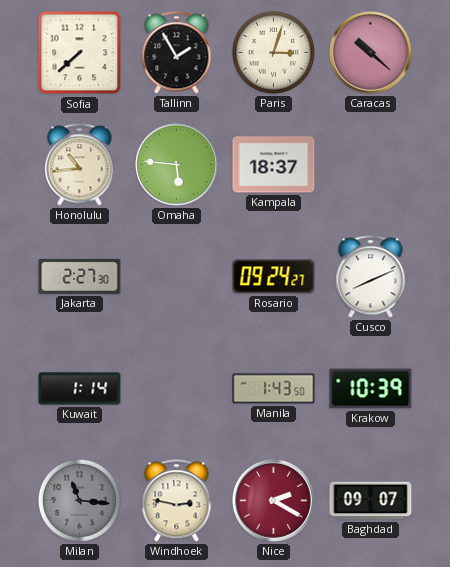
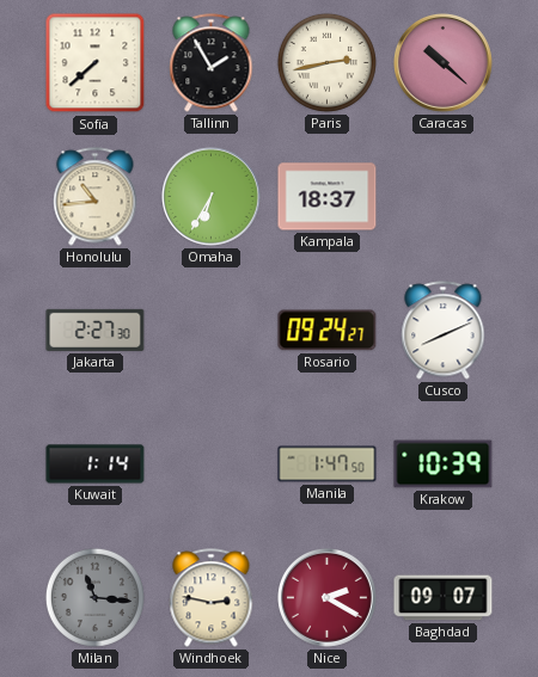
Paris: 3:03 -> 2:43 (326, 62)
Omaha: 5:46 -> 6:35 (212, 197)
Manila: 1:43 -> 1:47 (328, 464)
